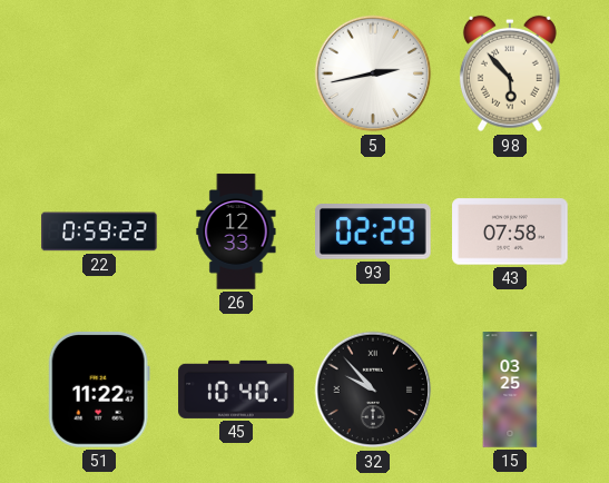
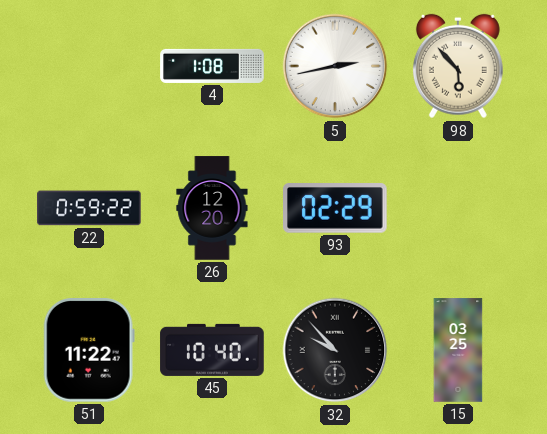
4: none -> 1:08 (212, 66)
26: 12:33 -> 12:20 (212, 208)
43: 07:58 -> none (510, 231)
